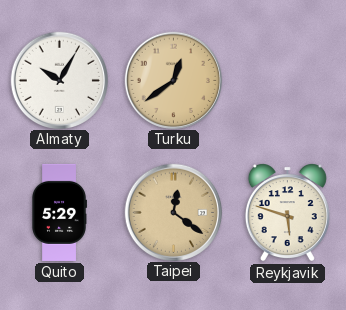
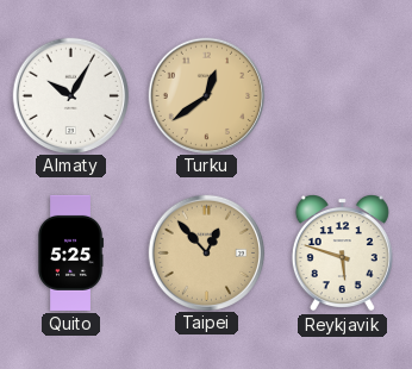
Quito: 5:29 -> 5:25 (70, 252)
Taipei: 12:21 -> 12:53 (206, 252)
